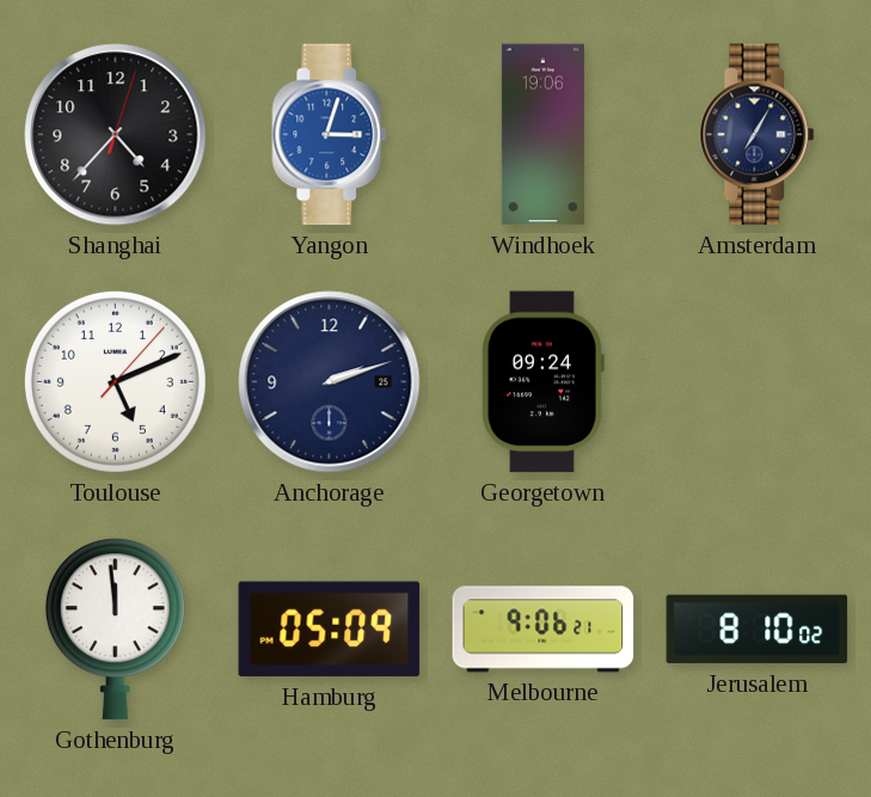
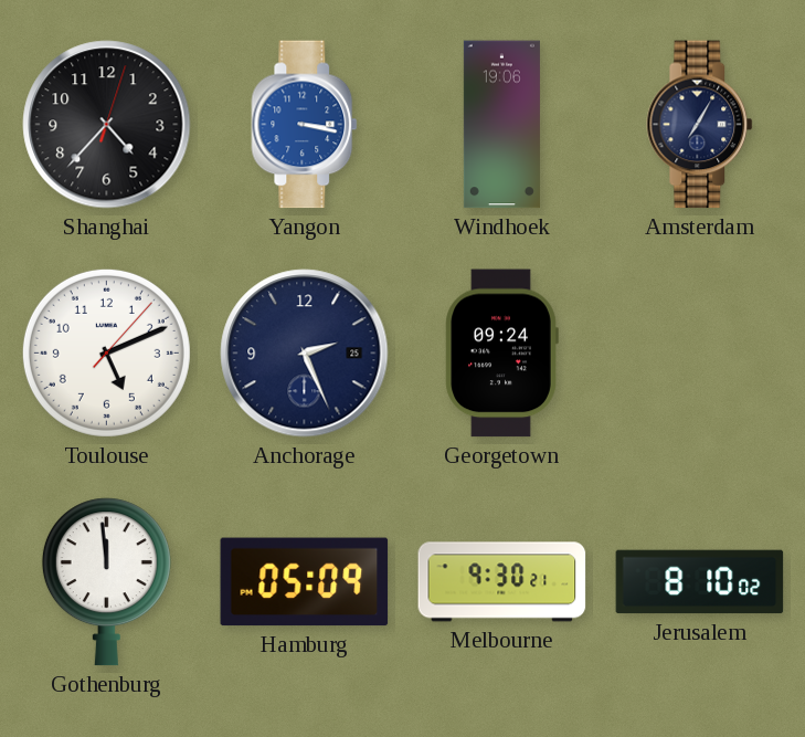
Yangon: 3:03 -> 3:17 (305, 125)
Anchorage: 2:12 -> 2:26 (305, 354)
Melbourne: 9:06 -> 9:30 (502, 582)
